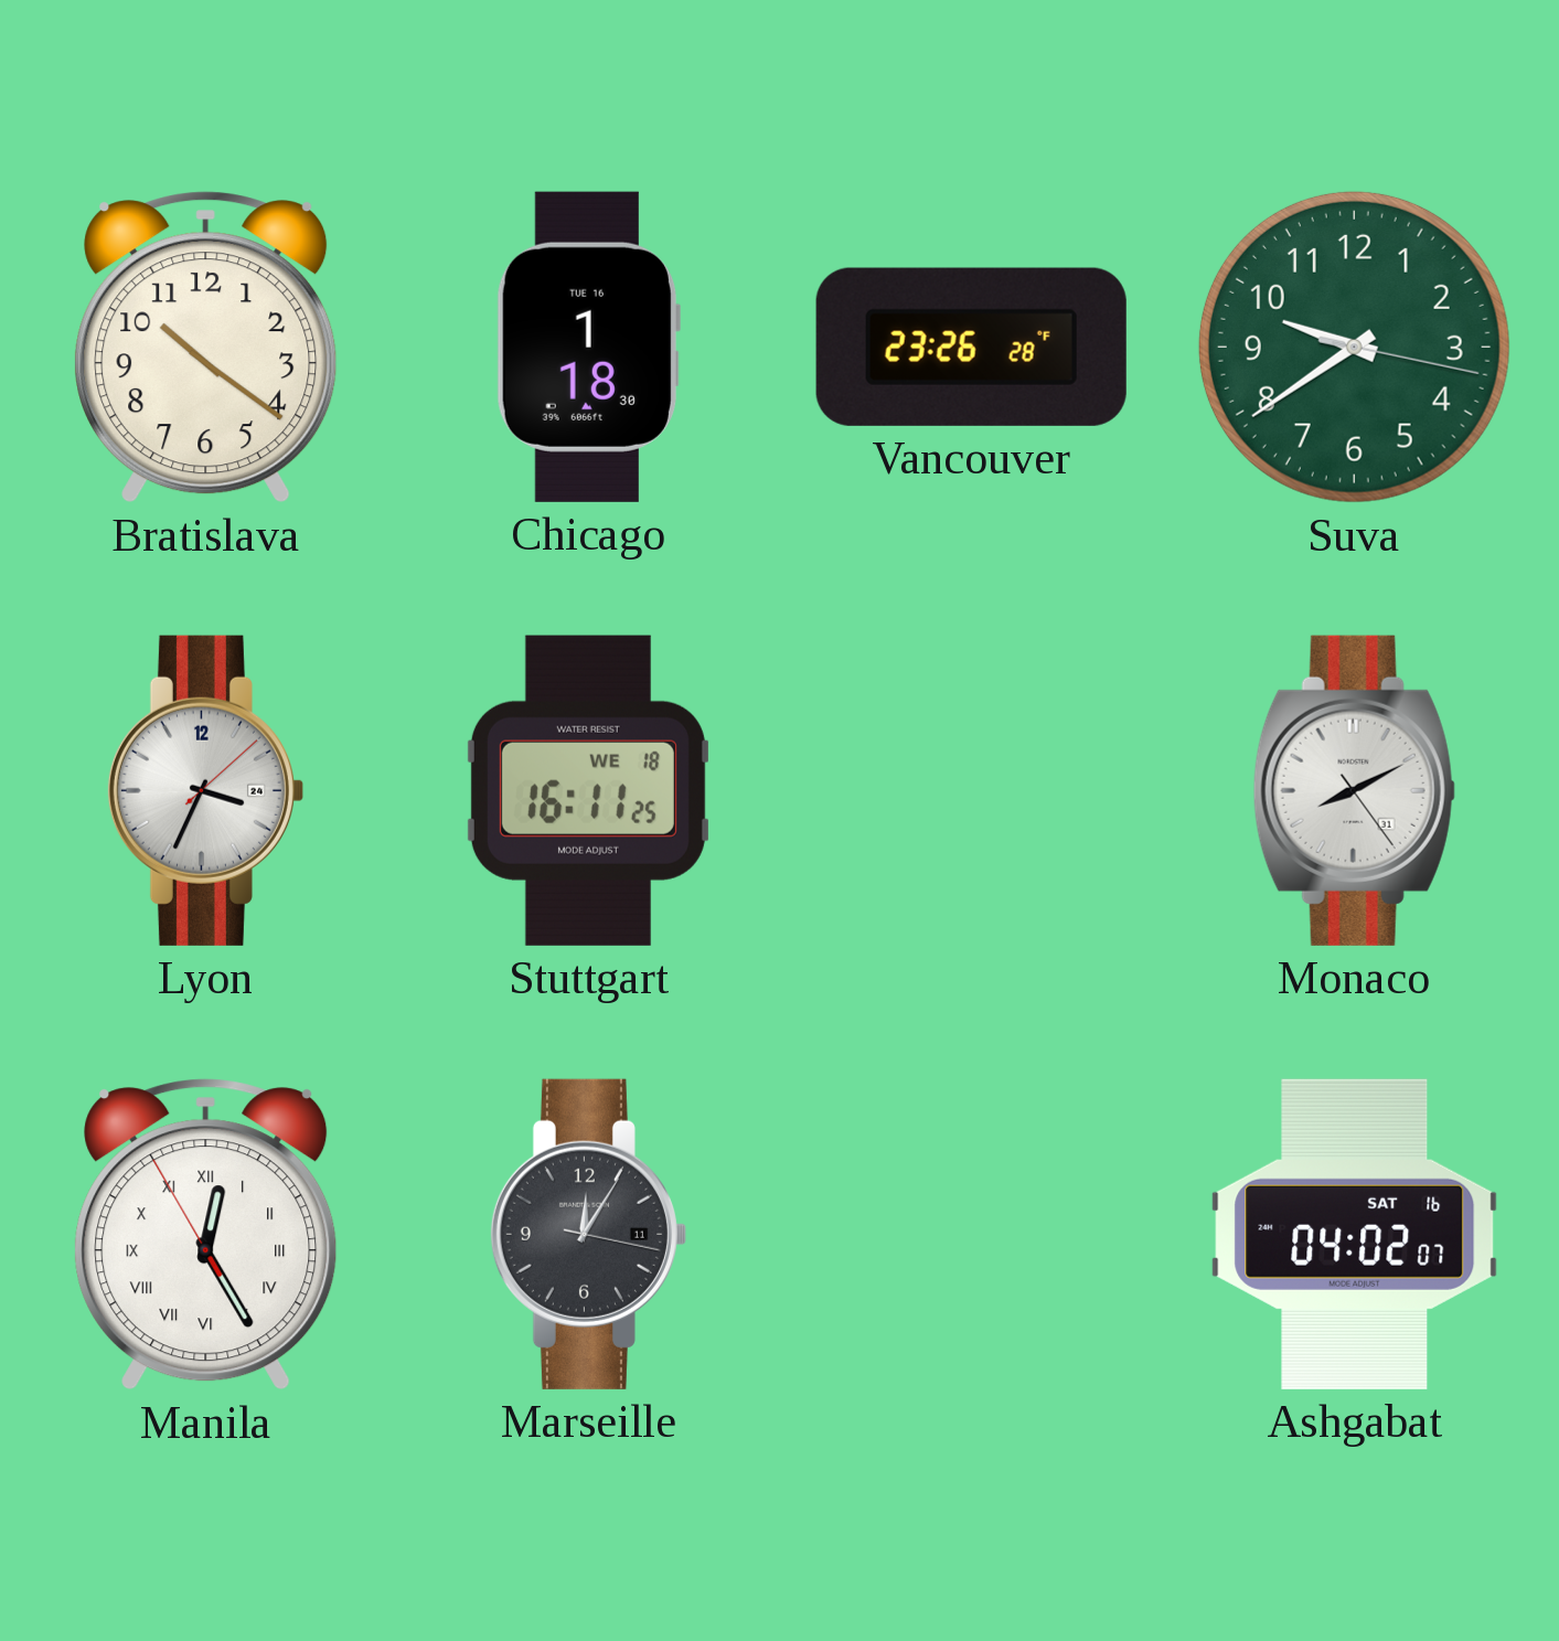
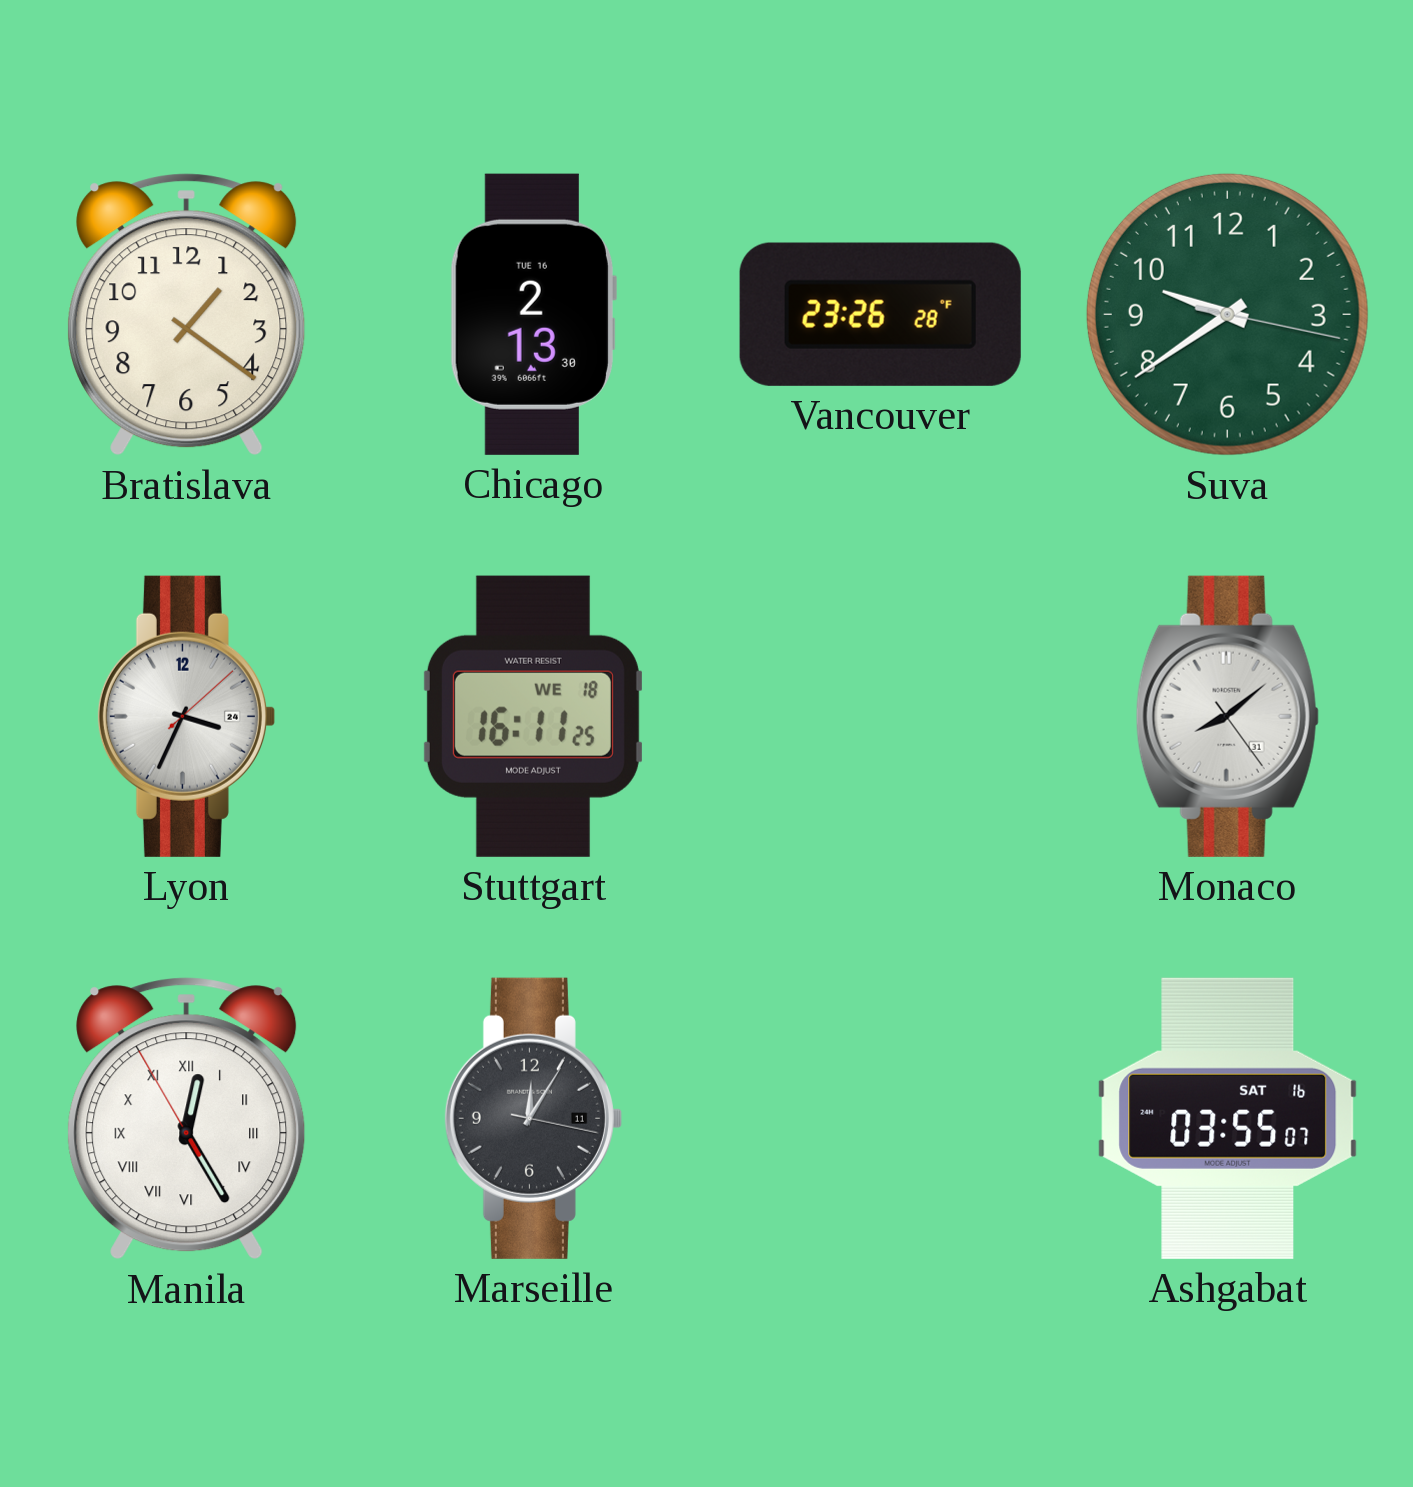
Bratislava: 10:21 -> 1:21 (187, 315)
Chicago: 1:18 -> 2:13 (533, 314)
Monaco: 8:10 -> 8:08 (1227, 716)
Ashgabat: 04:02 -> 03:55 (1228, 1118)
